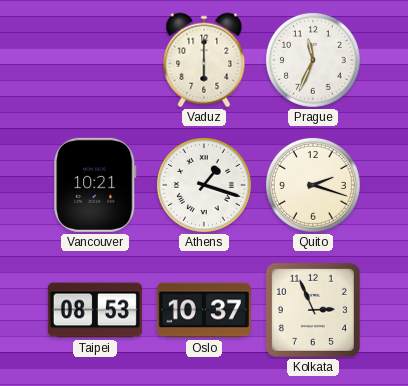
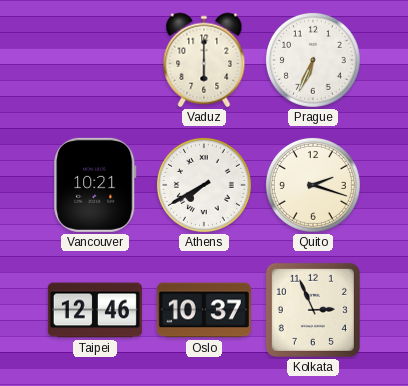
Prague: 11:34 -> 6:34 (313, 60)
Athens: 1:18 -> 7:40 (204, 185)
Taipei: 08:53 -> 12:46 (95, 310)
